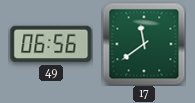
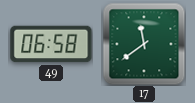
49: 06:56 -> 06:58 (51, 44)
